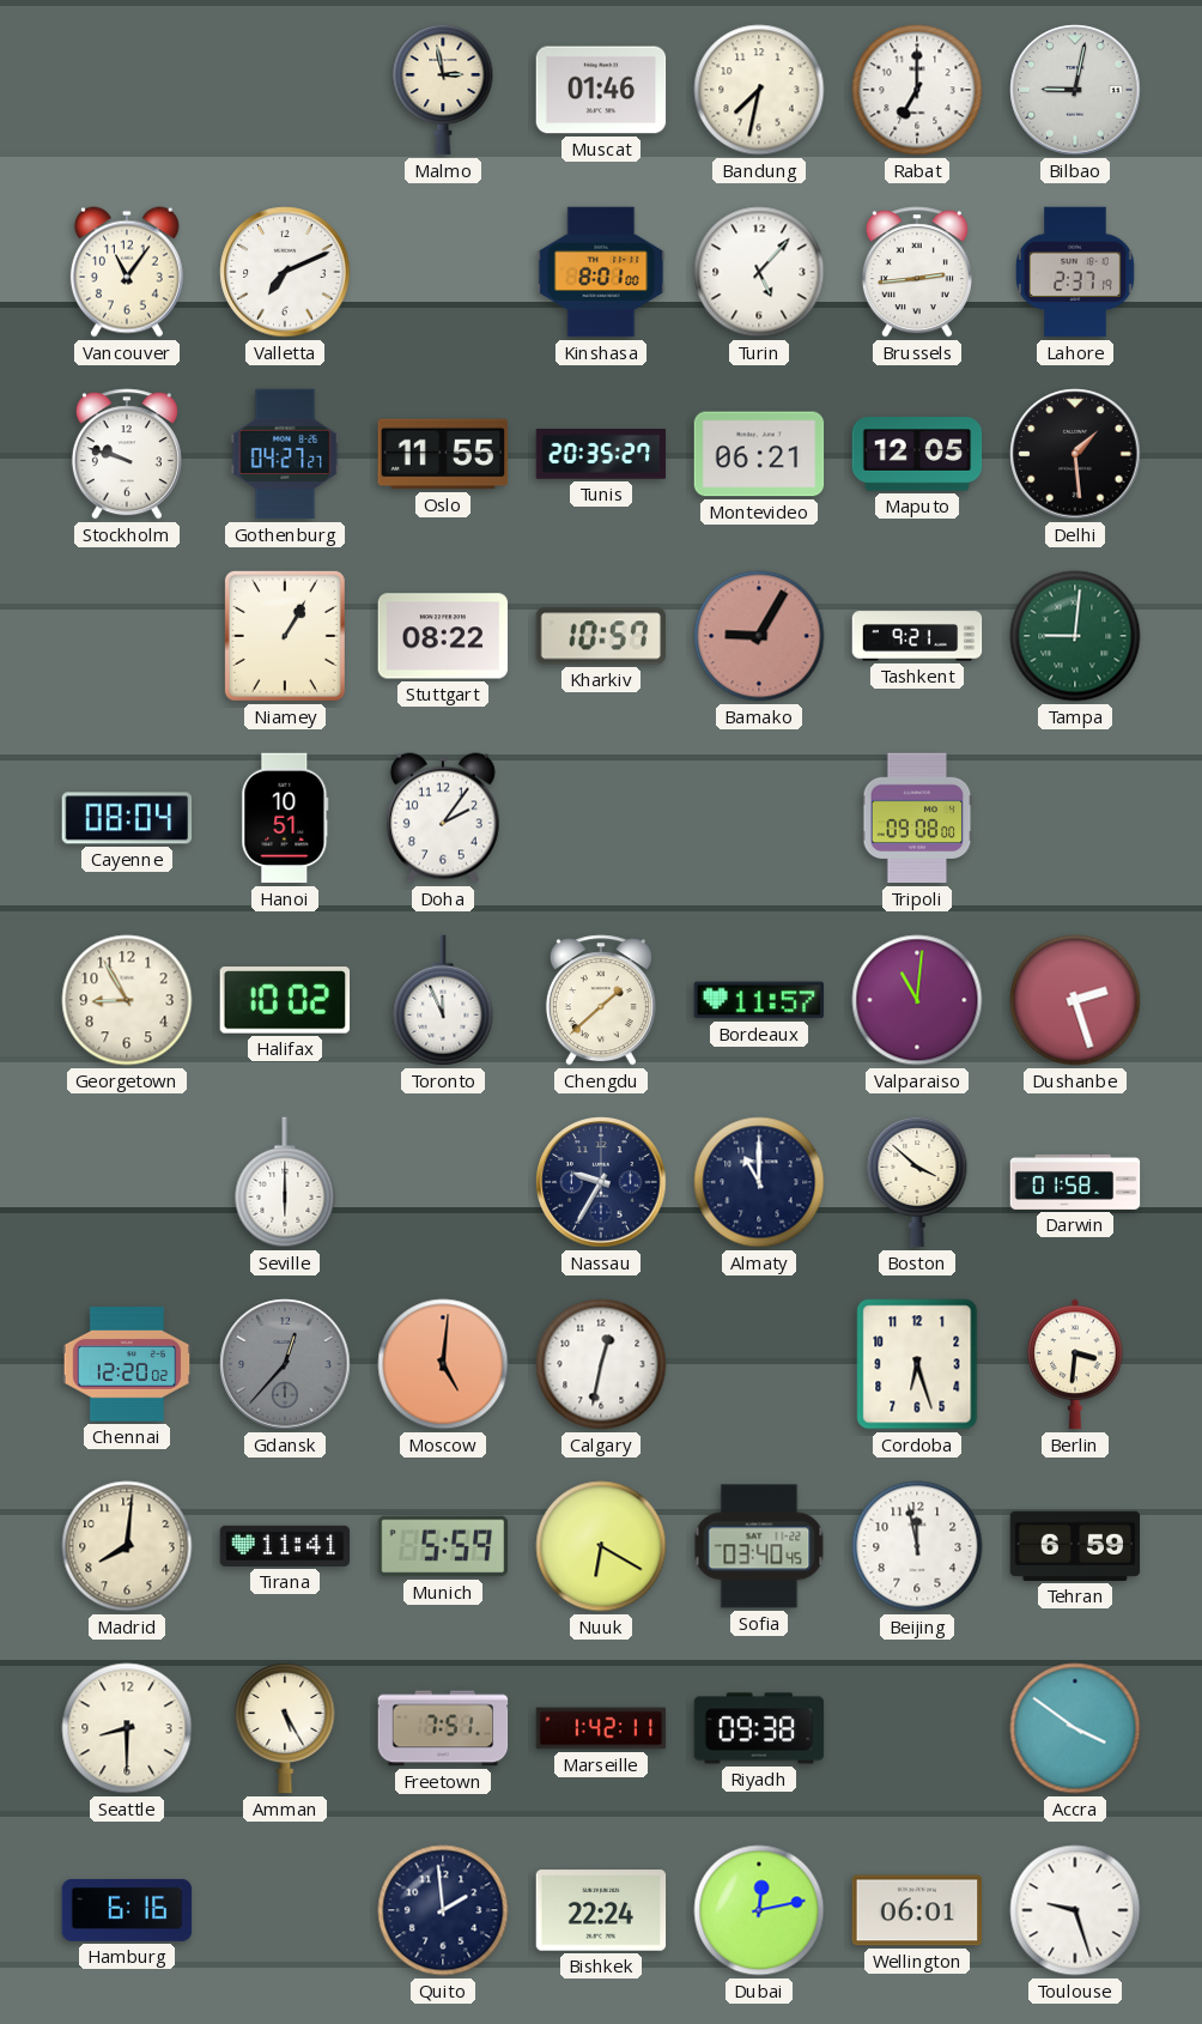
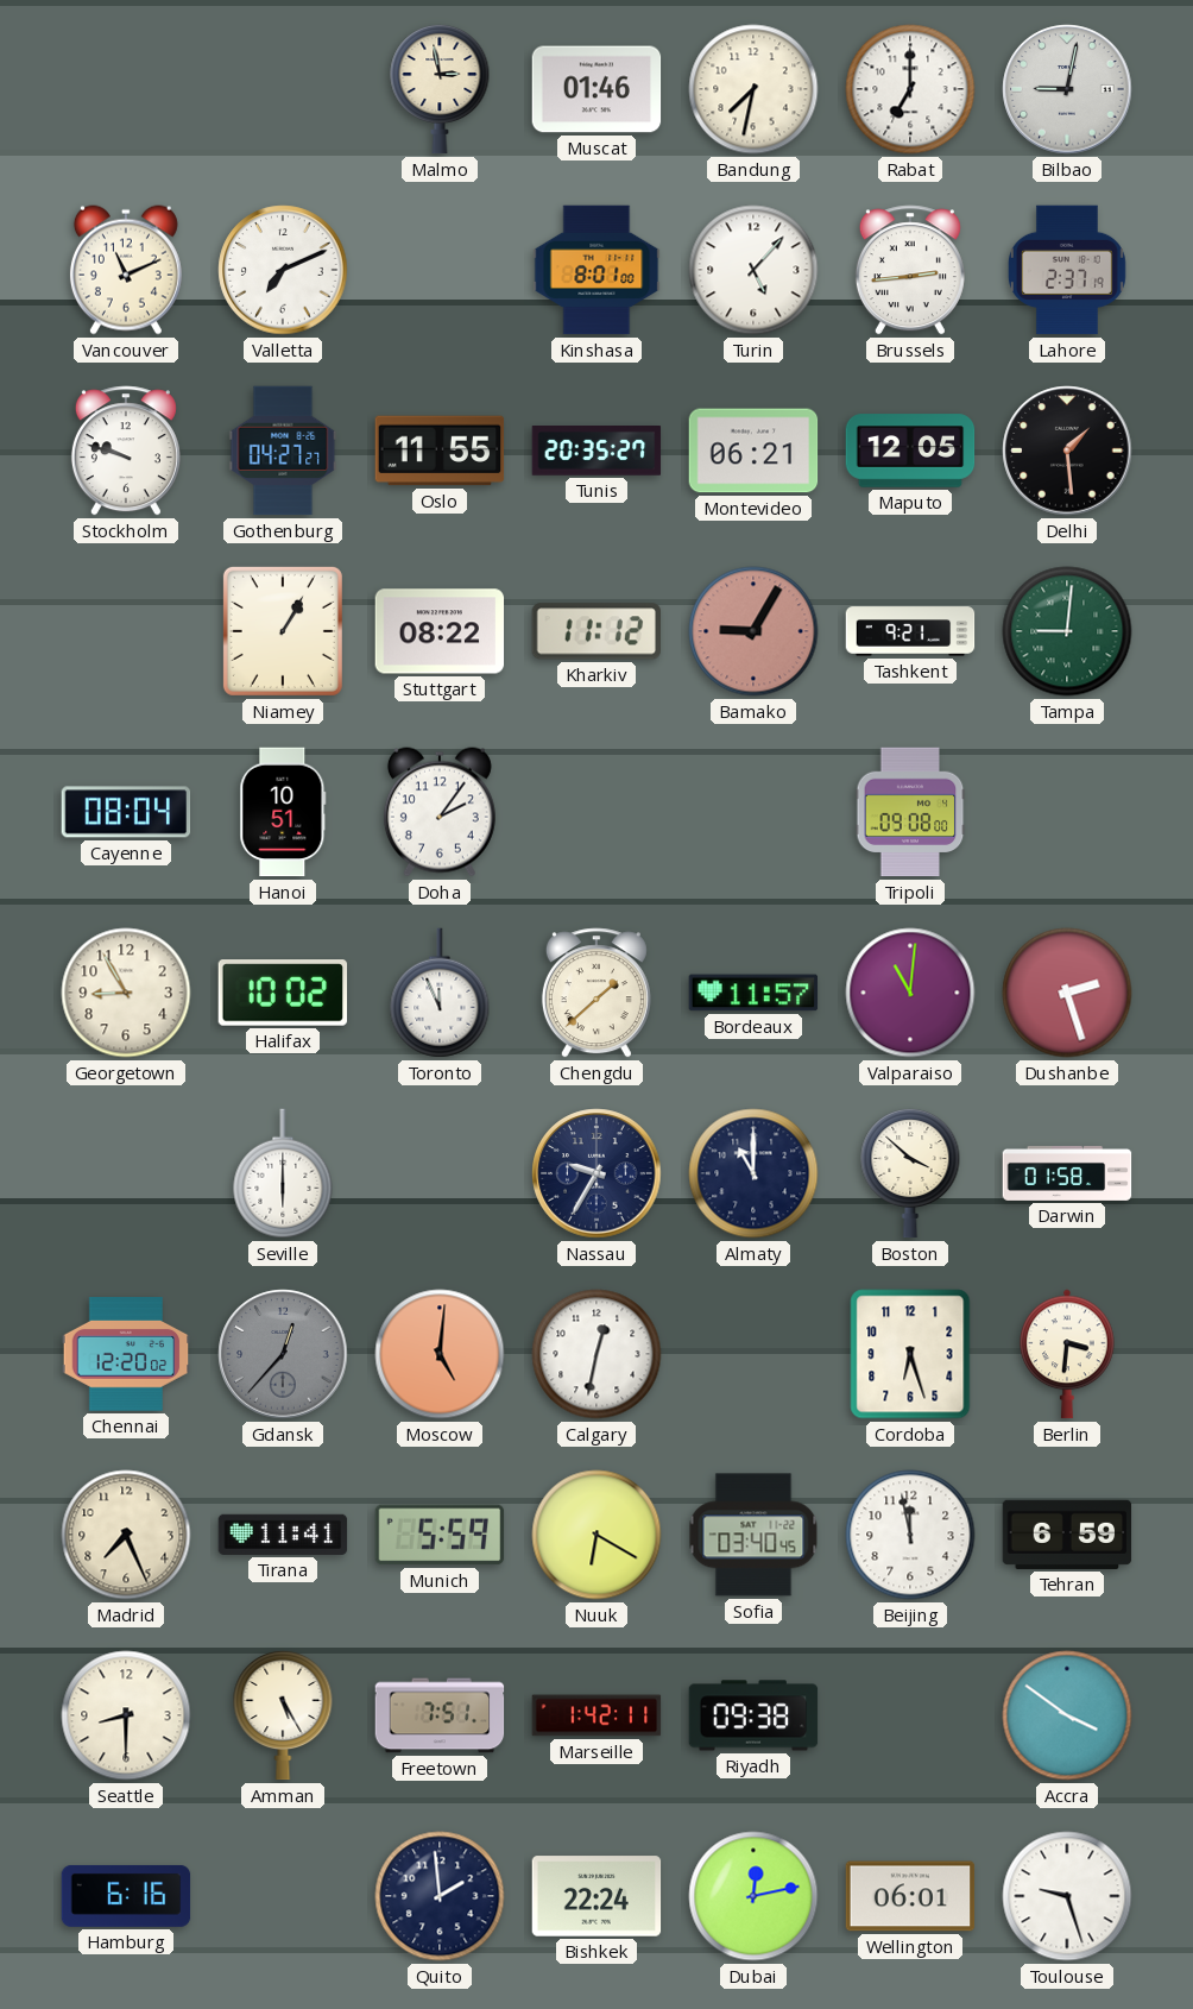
Vancouver: 11:06 -> 11:11 (126, 270)
Kharkiv: 10:57 -> 11:12 (595, 631)
Madrid: 8:01 -> 7:26 (126, 1535)
